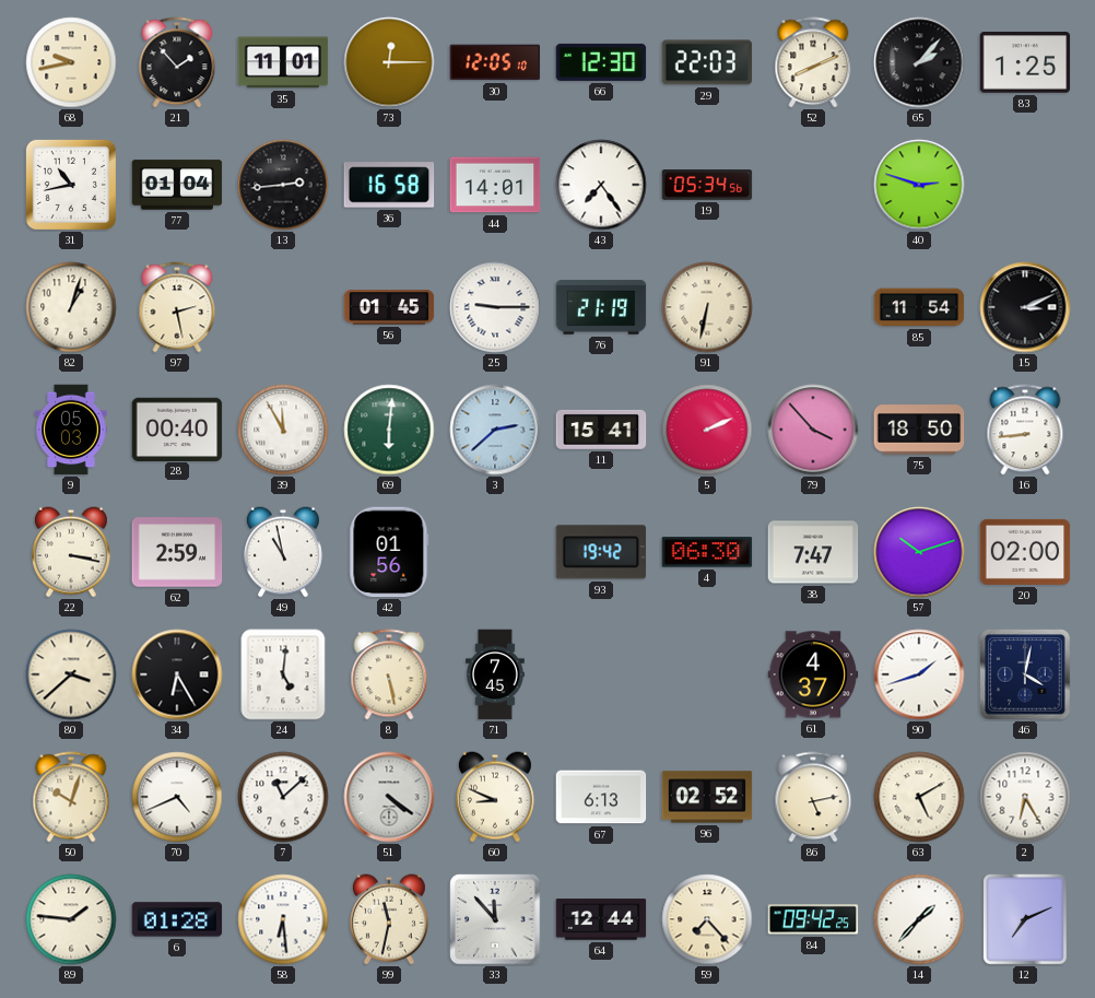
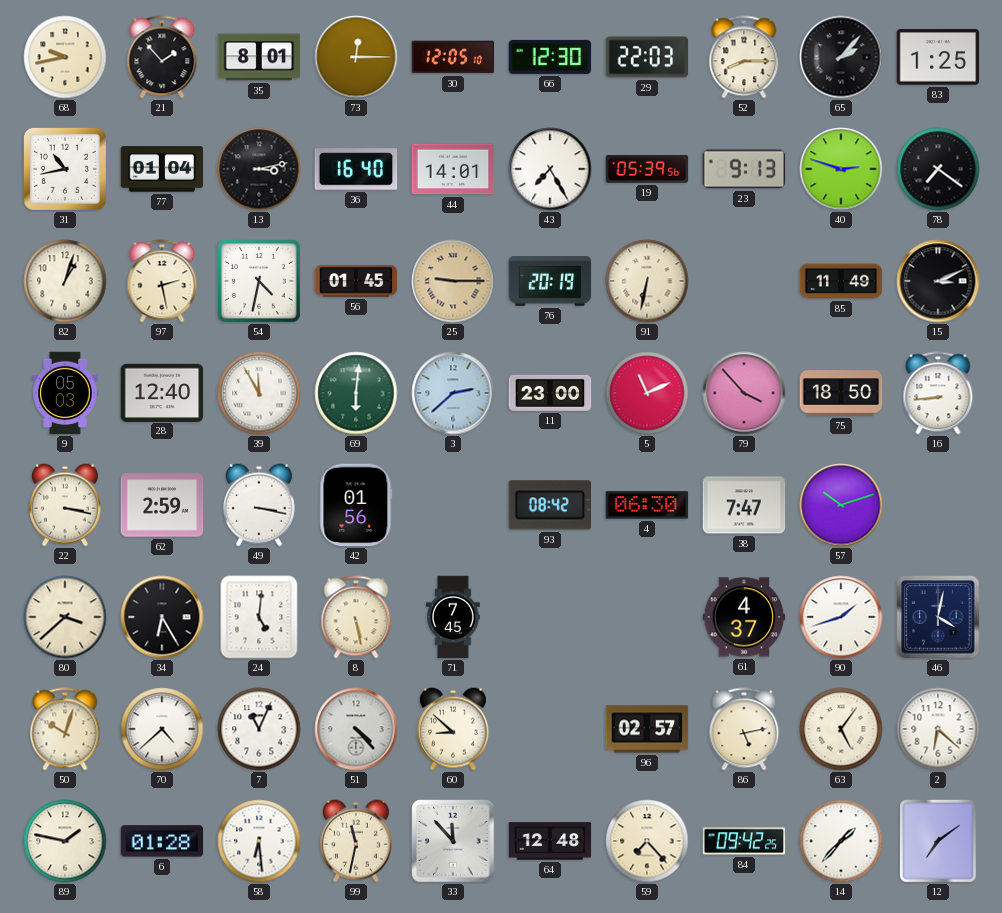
35: 11:01 -> 8:01 (259, 57)
52: 8:11 -> 8:15 (744, 57)
13: 2:44 -> 3:13 (259, 169)
36: 16:58 -> 16:40 (356, 169)
43: 7:24 -> 7:25 (550, 169)
19: 05:34 -> 05:39 (647, 169)
23: none -> 9:13 (744, 169)
78: none -> 7:21 (938, 169)
54: none -> 4:32 (259, 281)
25 dial: white -> champagne (453, 281)
76: 21:19 -> 20:19 (550, 281)
85: 11:54 -> 11:49 (841, 281)
28: 00:40 -> 12:40 (162, 392)
11: 15:41 -> 23:00 (550, 393)
5: 2:11 -> 11:11 (647, 393)
49: 10:58 -> 3:17 (259, 505)
93: 19:42 -> 08:42 (549, 505)
20: 02:00 -> none (1025, 552)
70: 4:41 -> 4:38 (162, 729)
7: 11:08 -> 11:04 (259, 729)
51: 4:21 -> 4:23 (356, 729)
60: 8:49 -> 8:52 (453, 729)
67: 6:13 -> none (601, 797)
96: 02:52 -> 02:57 (647, 729)
63: 5:10 -> 5:06 (841, 729)
2: 6:25 -> 6:22 (938, 729)
89: 1:46 -> 1:47 (65, 841)
64: 12:44 -> 12:48 (550, 841)
12: 7:11 -> 7:09 (938, 841)
